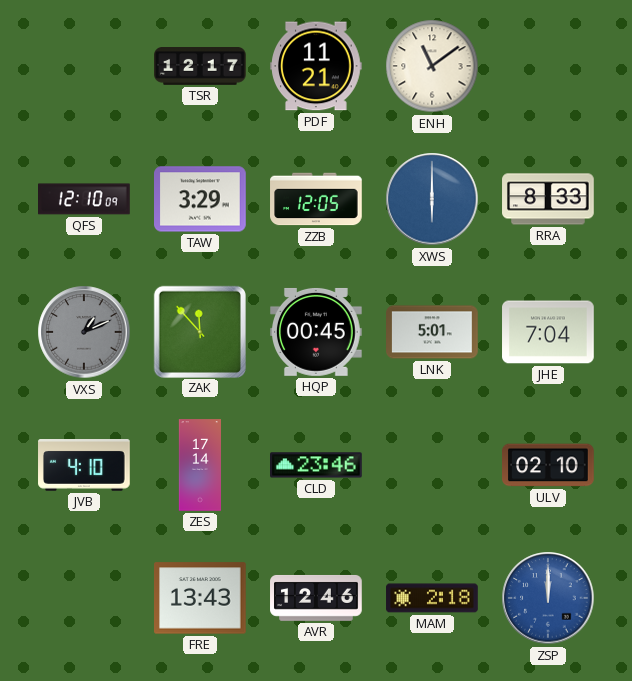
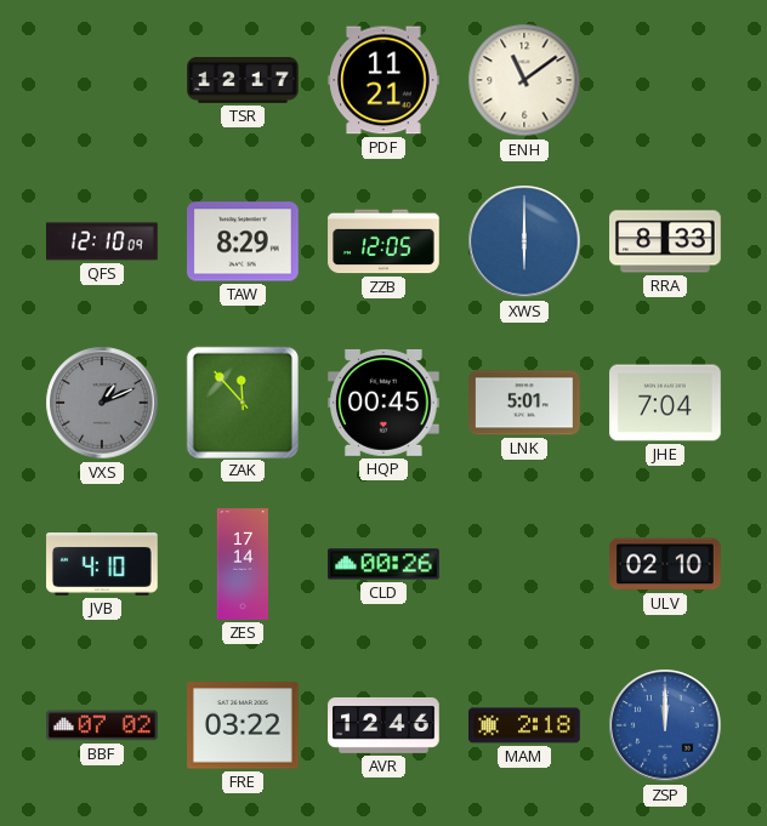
TAW: 3:29 -> 8:29 (244, 241)
CLD: 23:46 -> 00:26 (383, 564)
BBF: none -> 07:02 (103, 725)
FRE: 13:43 -> 03:22 (244, 725)
